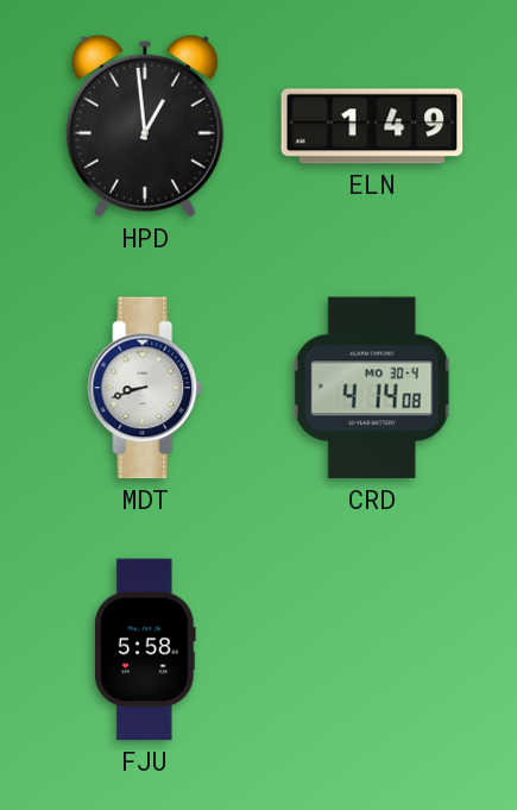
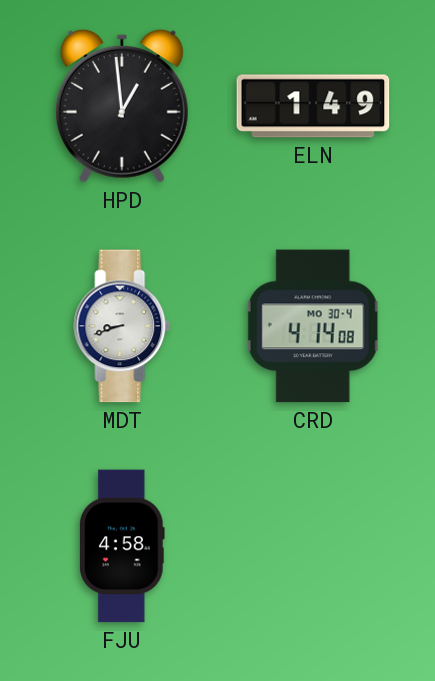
FJU: 5:58 -> 4:58 (122, 546)
